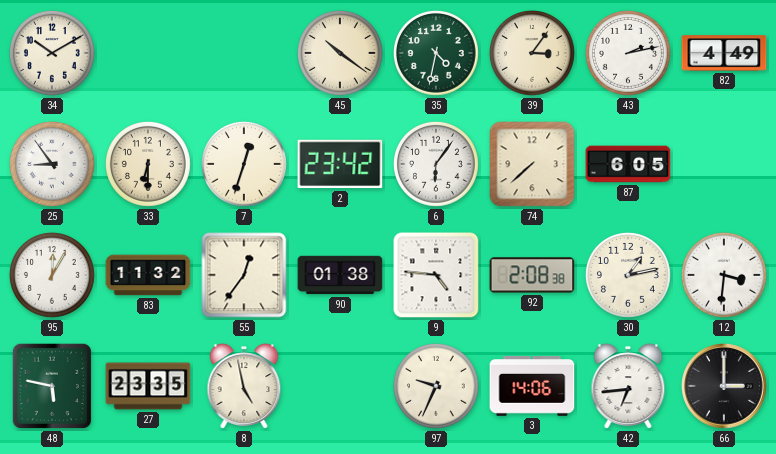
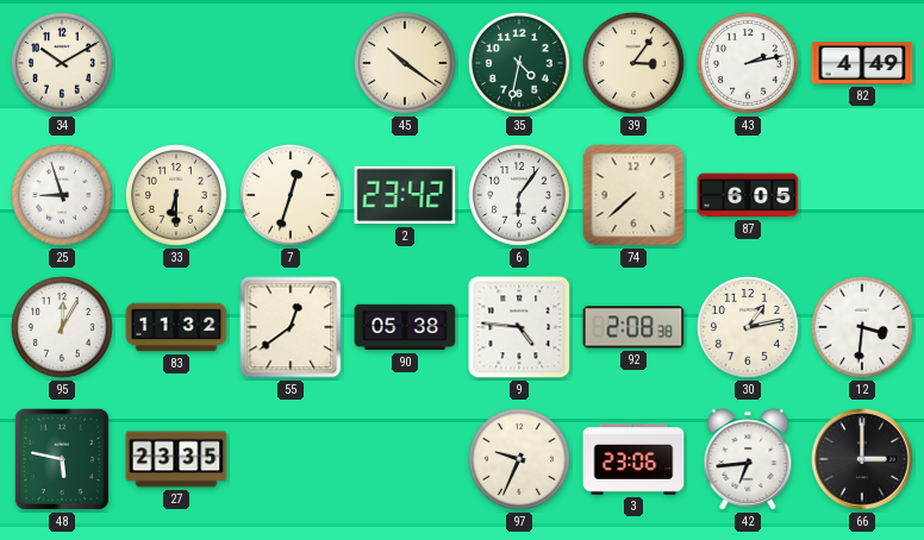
25: 8:54 -> 8:57 (62, 195)
55: 12:36 -> 12:39 (291, 327)
90: 01:38 -> 05:38 (405, 327)
8: 4:58 -> none (244, 386)
3: 14:06 -> 23:06 (633, 460)
